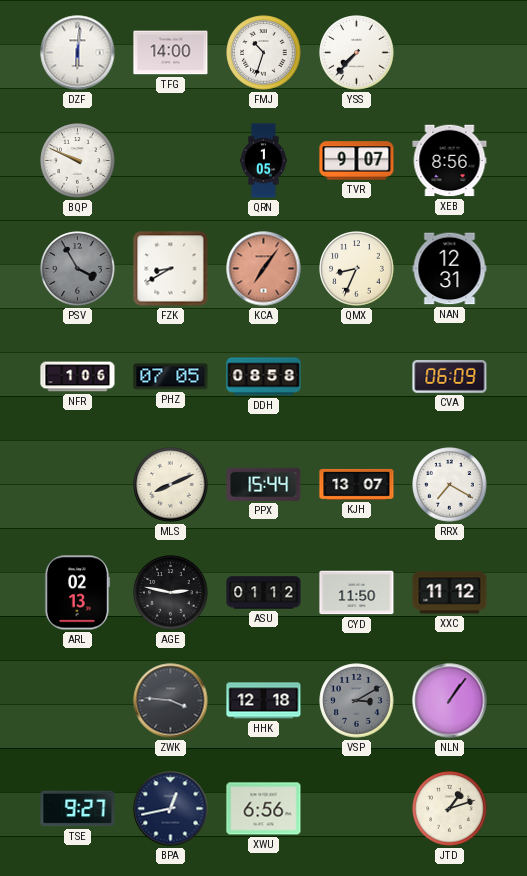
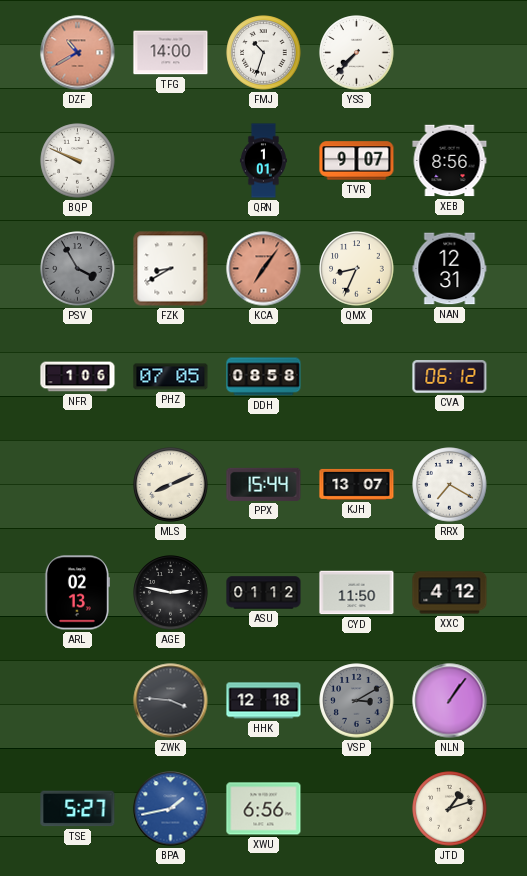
DZF: 6:01 -> 10:40 (78, 53)
DZF dial: white -> salmon (78, 53)
QRN: 1:05 -> 1:01 (263, 161)
CVA: 06:09 -> 06:12 (450, 377)
XXC: 11:12 -> 4:12 (450, 593)
TSE: 9:27 -> 5:27 (78, 809)
BPA: 12:43 -> 1:43 (171, 809)
BPA dial: navy -> blue (171, 809)
